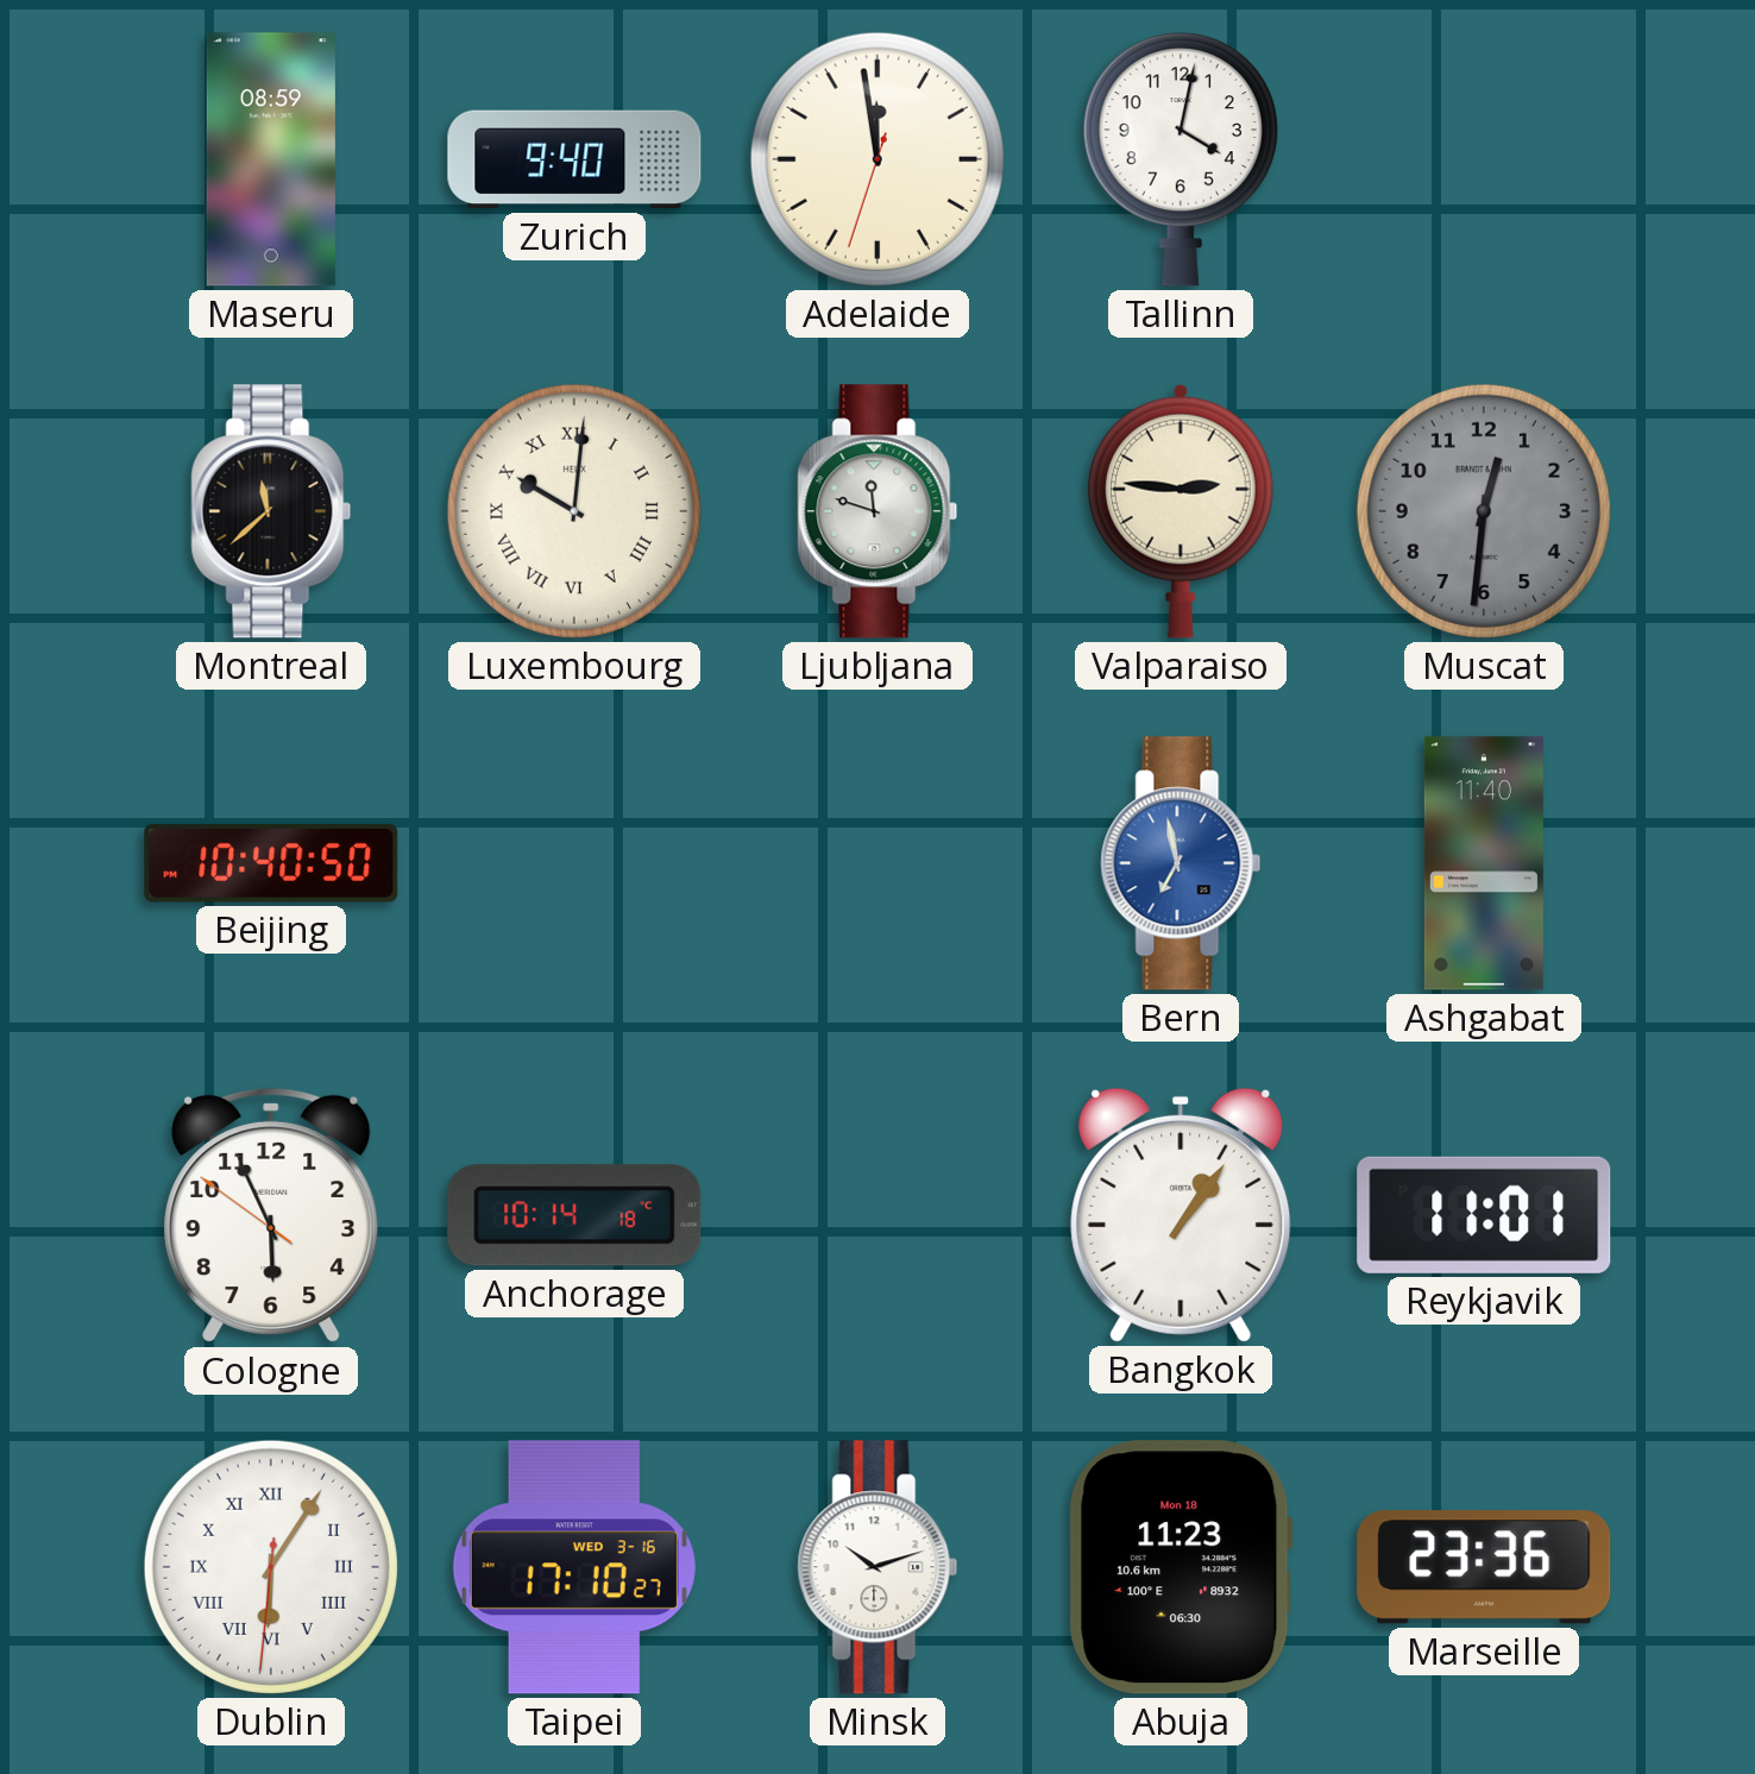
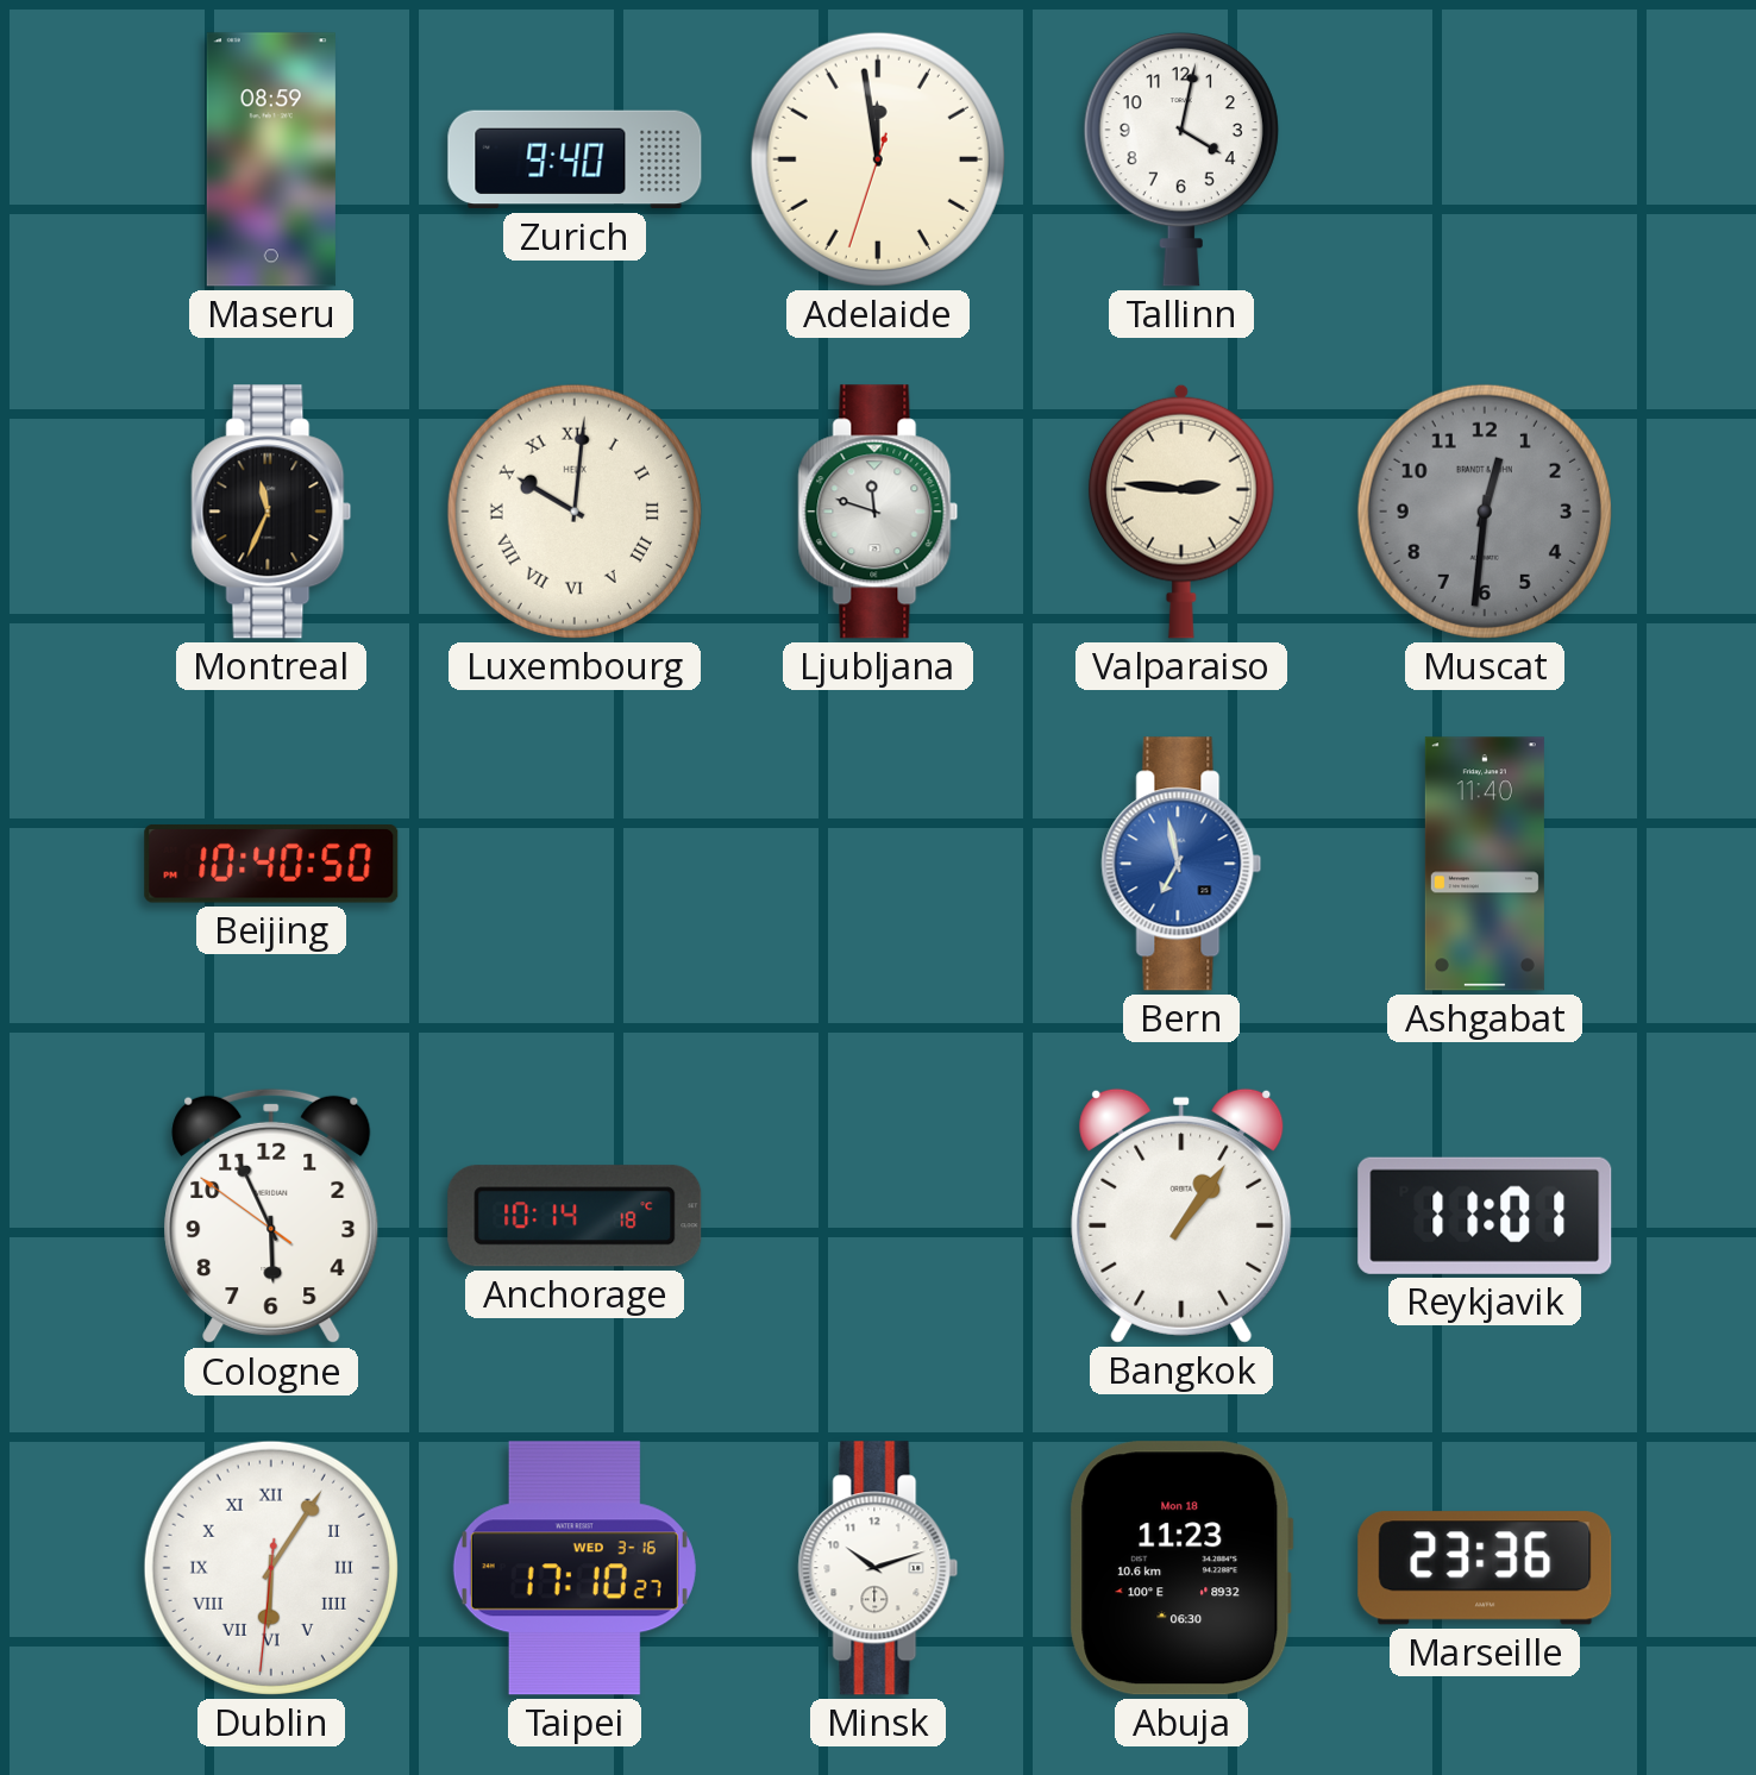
Montreal: 11:38 -> 11:34 (271, 512)
